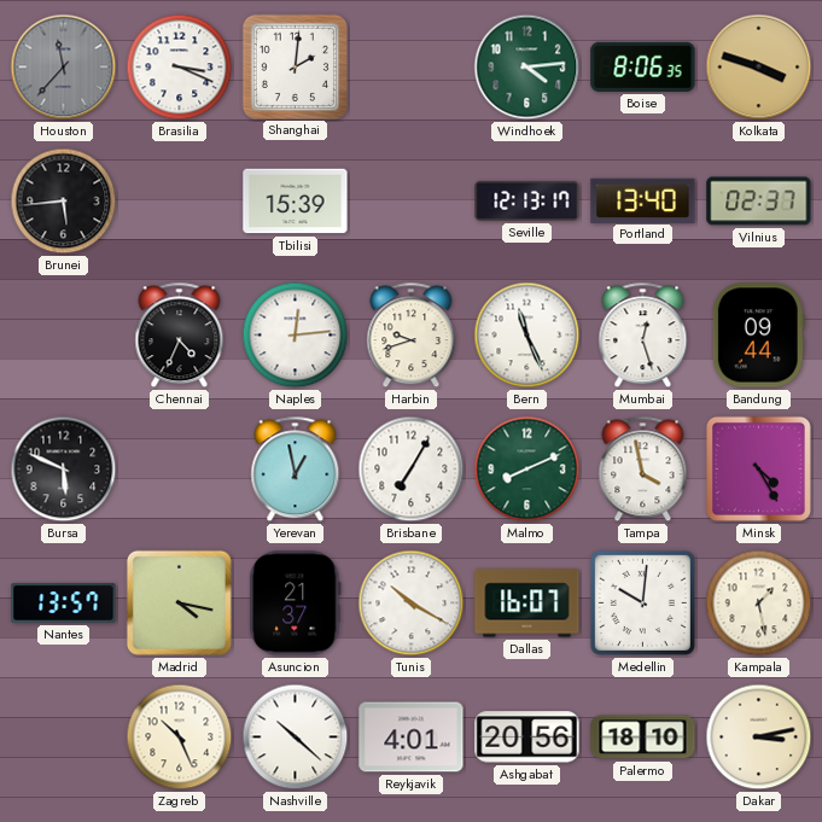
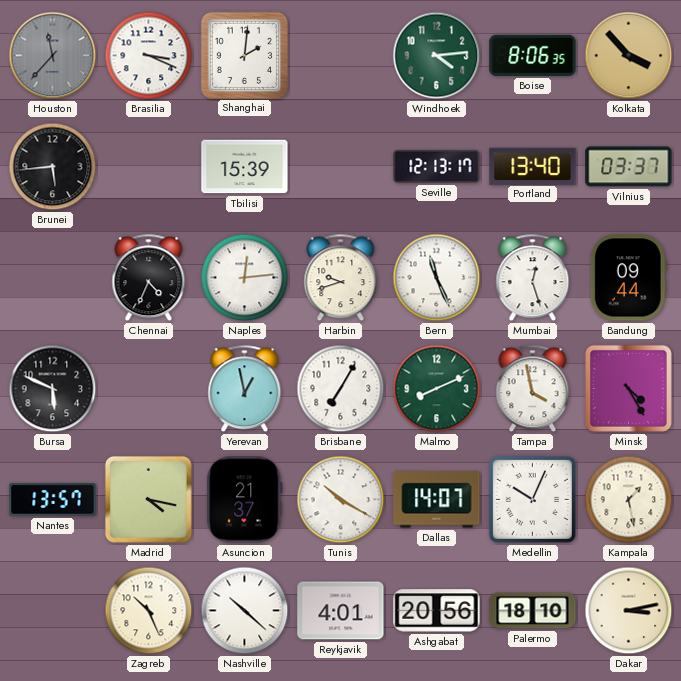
Kolkata: 3:48 -> 3:53 (629, 56)
Vilnius: 02:37 -> 03:37 (629, 167)
Dallas: 16:07 -> 14:07 (437, 500)
Medellin: 10:01 -> 10:04 (532, 499)
